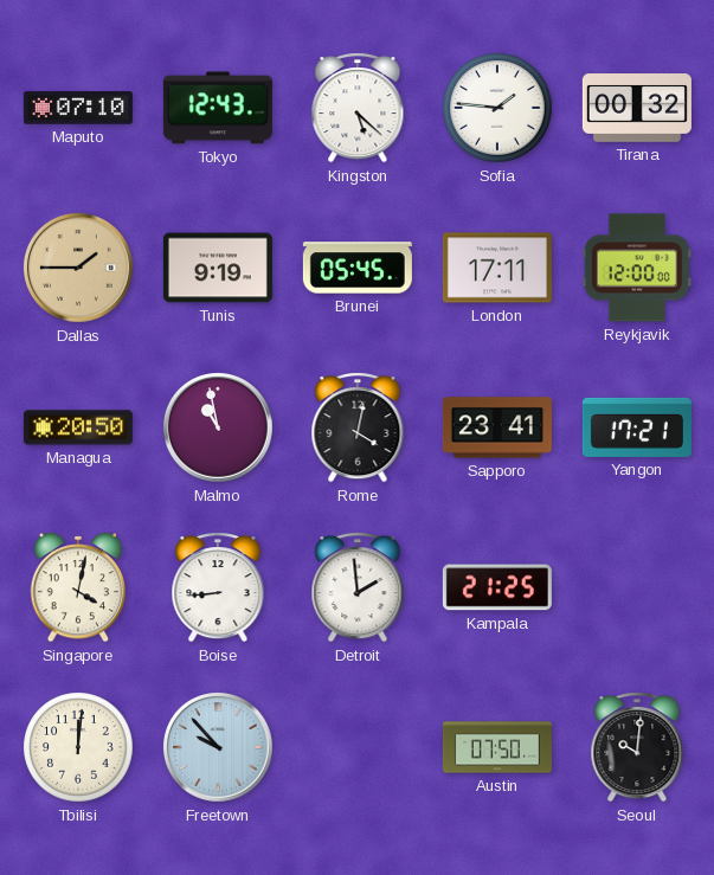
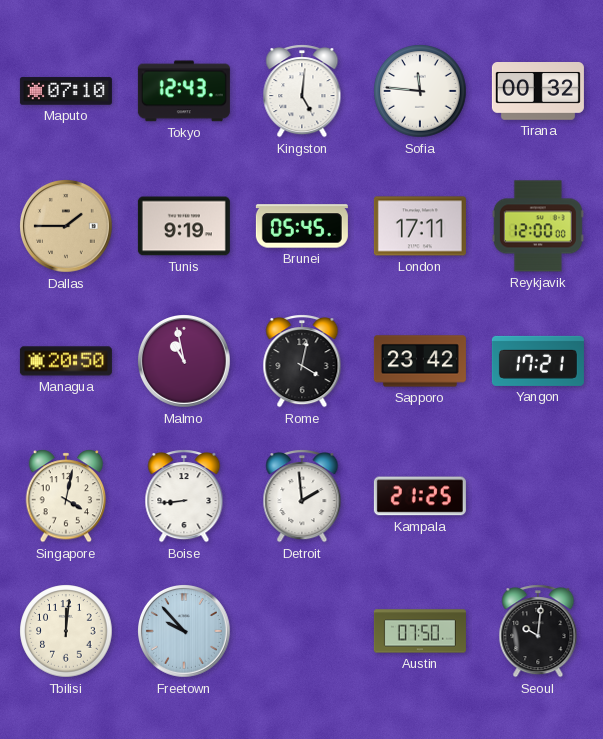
Kingston: 5:22 -> 5:01 (302, 91)
Sofia: 1:46 -> 11:46 (420, 91)
Sapporo: 23:41 -> 23:42 (420, 361)
